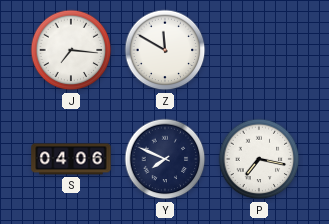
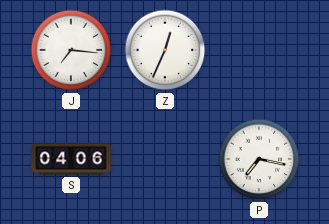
Z: 11:50 -> 12:34 (165, 50)
Y: 7:49 -> none (165, 159)
